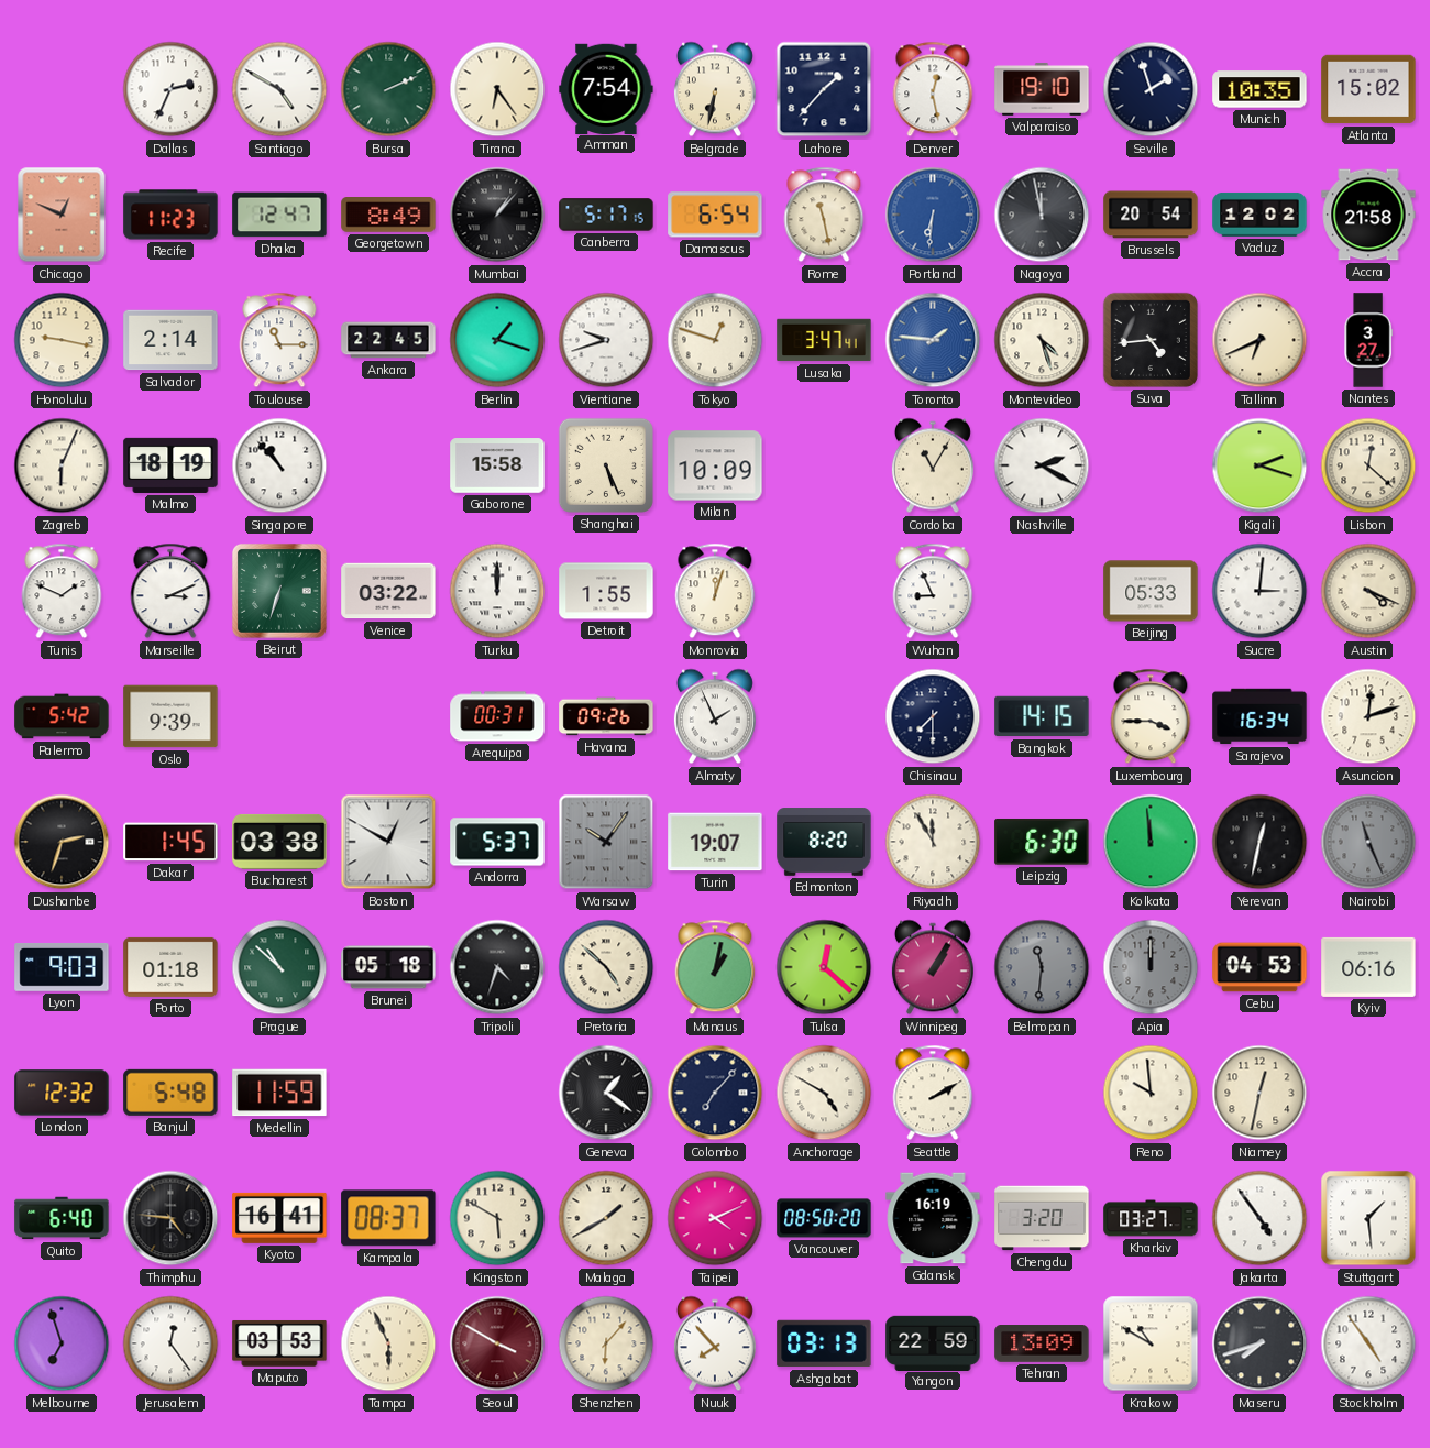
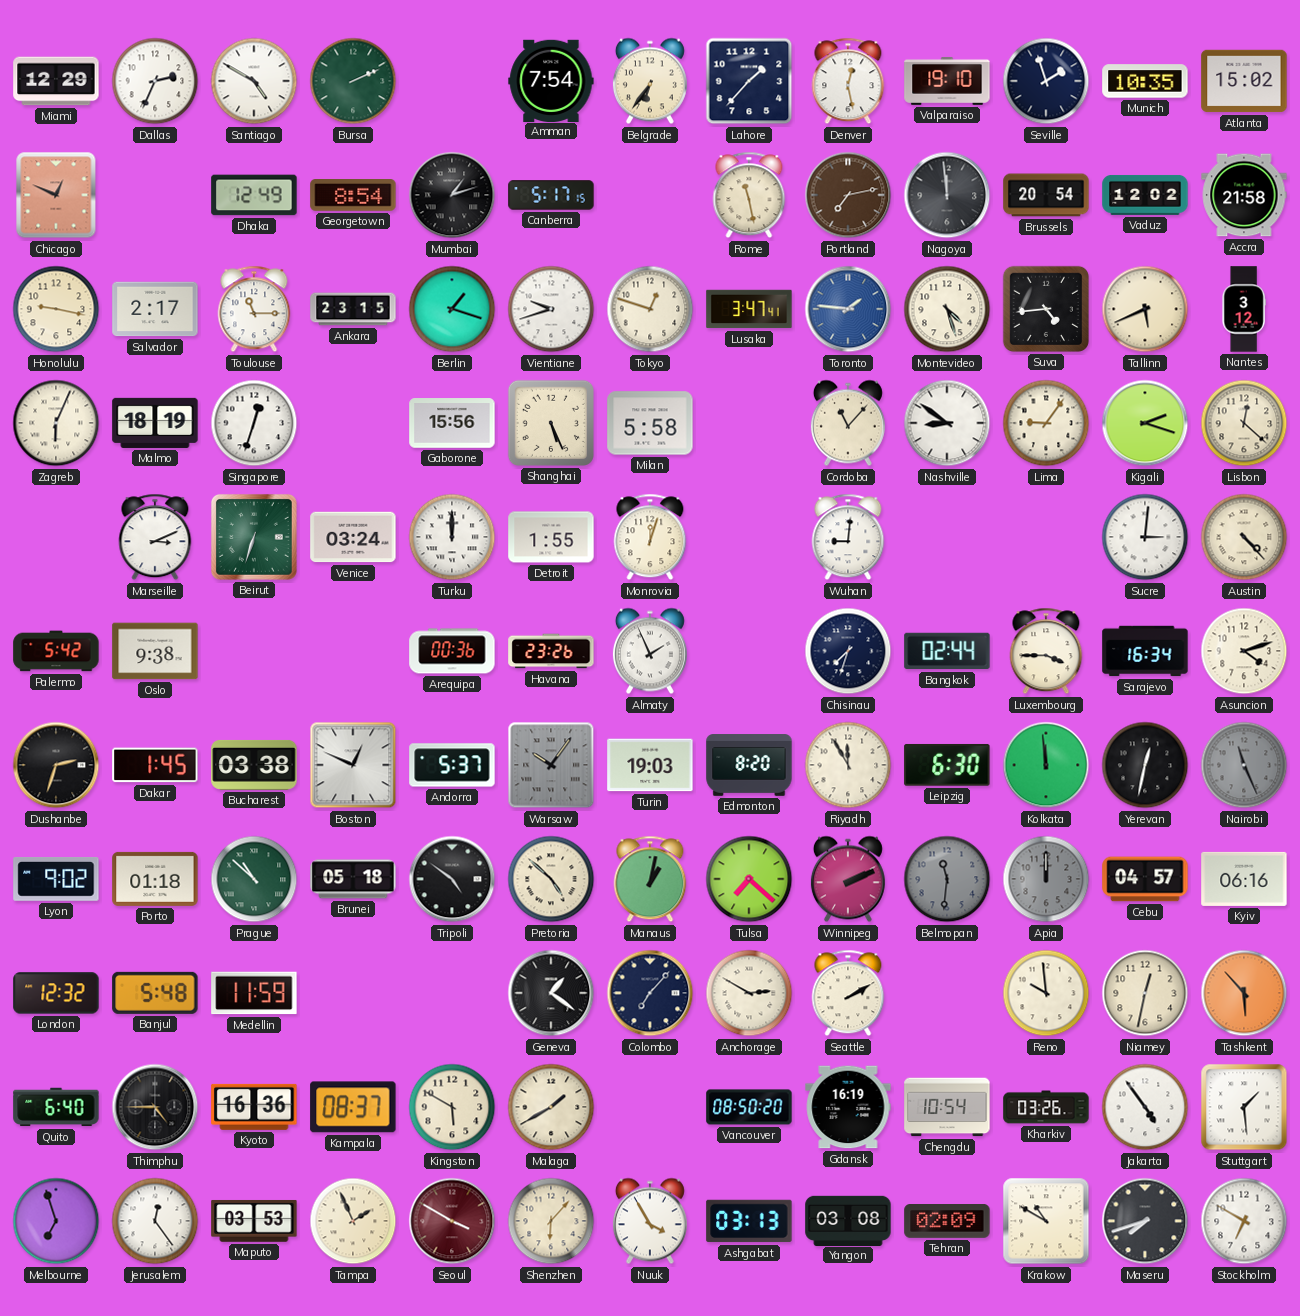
Miami: none -> 12:29 (56, 81)
Tirana: 6:24 -> none (497, 89)
Belgrade: 6:32 -> 6:36 (650, 81)
Recife: 11:23 -> none (170, 215)
Dhaka: 12:47 -> 12:49 (254, 195)
Georgetown: 8:49 -> 8:54 (353, 196)
Mumbai: 1:07 -> 1:12 (452, 195)
Damascus: 6:54 -> none (715, 215)
Portland: 6:31 -> 7:13 (848, 195)
Portland dial: blue -> brown (848, 195)
Nagoya: 11:58 -> 11:59 (947, 195)
Salvador: 2:14 -> 2:17 (155, 309)
Ankara: 22:45 -> 23:15 (353, 309)
Tallinn: 6:41 -> 5:41 (1145, 309)
Nantes: 3:27 -> 3:12 (1244, 309)
Singapore: 10:53 -> 12:33 (254, 423)
Gaborone: 15:58 -> 15:56 (452, 423)
Milan: 10:09 -> 5:58 (650, 423)
Cordoba: 11:05 -> 11:07 (848, 423)
Nashville: 2:20 -> 8:51 (947, 423)
Lima: none -> 9:06 (1046, 423)
Tunis: 1:49 -> none (62, 591)
Venice: 03:22 -> 03:24 (353, 537)
Wuhan: 8:56 -> 9:01 (848, 537)
Beijing: 05:33 -> none (1151, 591)
Austin: 4:19 -> 4:23 (1244, 537)
Oslo: 9:39 -> 9:38 (155, 651)
Arequipa: 00:31 -> 00:36 (452, 651)
Havana: 09:26 -> 23:26 (551, 651)
Chisinau: 7:30 -> 7:33 (848, 651)
Bangkok: 14:15 -> 02:44 (947, 651)
Asuncion: 12:12 -> 4:12 (1244, 651)
Boston: 12:50 -> 12:49 (353, 765)
Turin: 19:07 -> 19:03 (650, 765)
Lyon: 9:03 -> 9:02 (56, 880)
Tripoli: 4:33 -> 4:51 (452, 879)
Tulsa: 12:22 -> 7:22 (749, 879)
Winnipeg: 1:05 -> 2:11 (848, 879)
Cebu: 04:53 -> 04:57 (1145, 879)
Anchorage: 4:50 -> 2:50 (749, 993)
Tashkent: none -> 5:53 (1244, 993)
Thimphu: 4:46 -> 4:45 (155, 1107)
Kyoto: 16:41 -> 16:36 (254, 1107)
Taipei: 4:11 -> none (715, 1218)
Chengdu: 3:20 -> 10:54 (947, 1107)
Kharkiv: 03:27 -> 03:26 (1046, 1107)
Tampa: 5:56 -> 1:56 (353, 1221)
Nuuk: 7:53 -> 3:55 (650, 1221)
Yangon: 22:59 -> 03:08 (848, 1220)
Tehran: 13:09 -> 02:09 (947, 1222)
Stockholm: 4:54 -> 6:50 (1244, 1221)
